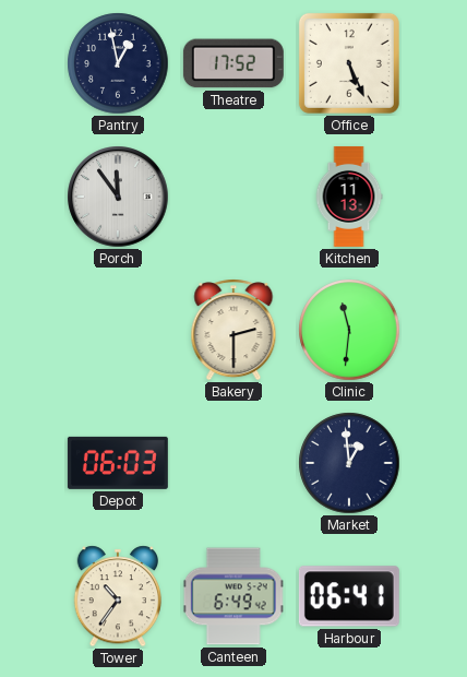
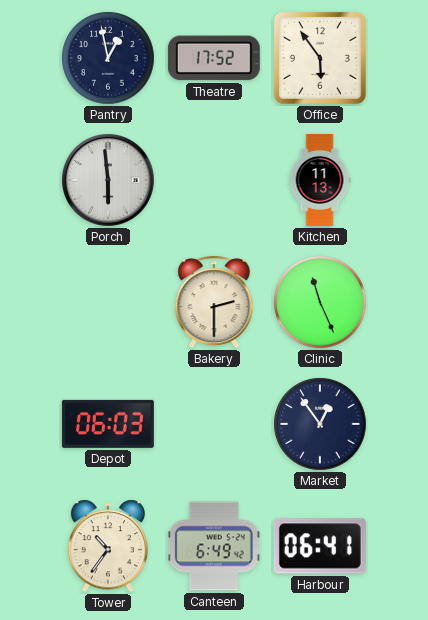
Office: 5:26 -> 5:54 (320, 58)
Porch: 11:54 -> 5:59 (108, 180)
Clinic: 11:31 -> 11:26 (320, 302)
Market: 12:59 -> 12:54 (320, 424)
